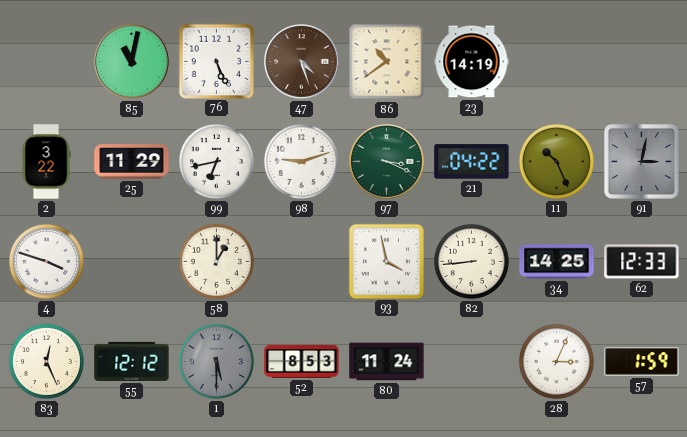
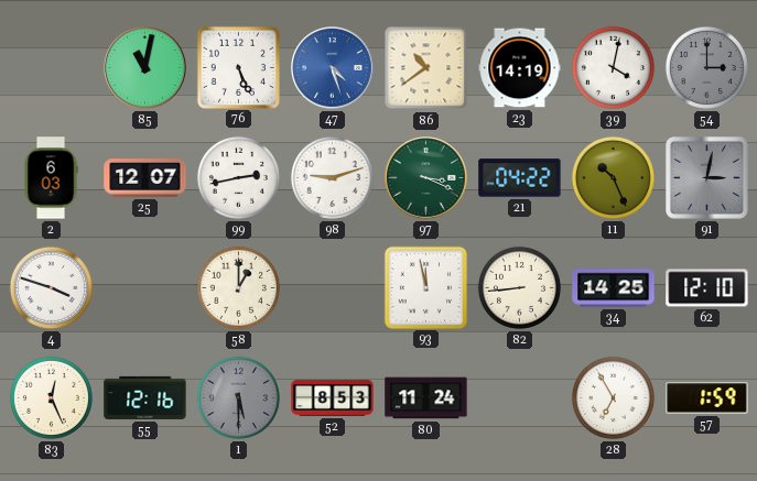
47 dial: brown -> blue (333, 68)
39: none -> 4:02 (613, 67)
54: none -> 3:00 (706, 67)
2: 3:22 -> 6:03 (51, 178)
25: 11:29 -> 12:07 (145, 178)
99: 6:43 -> 2:43 (238, 177)
93: 3:58 -> 11:58 (425, 287)
62: 12:33 -> 12:10 (707, 288)
55: 12:12 -> 12:16 (145, 397)
28: 3:04 -> 6:55 (613, 397)
